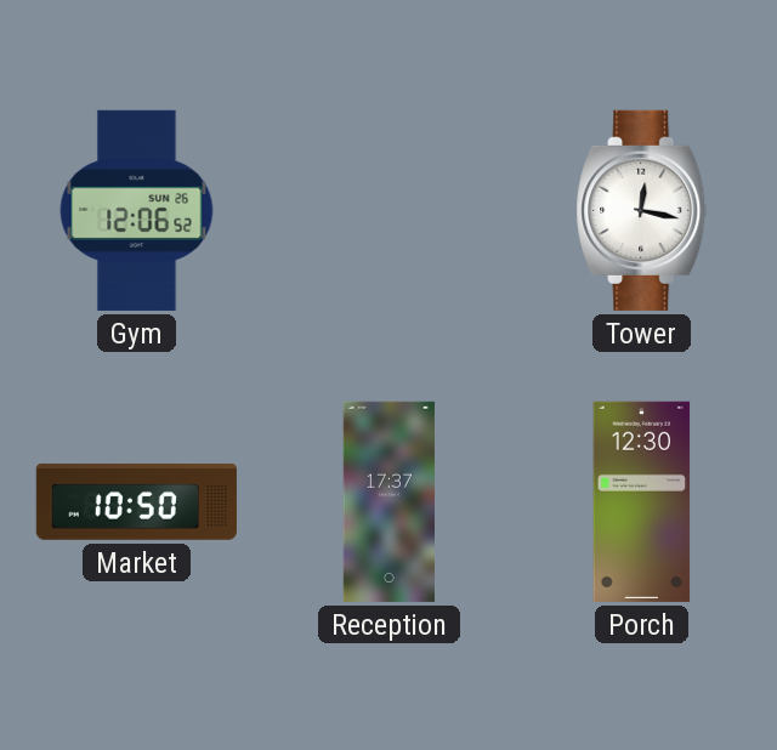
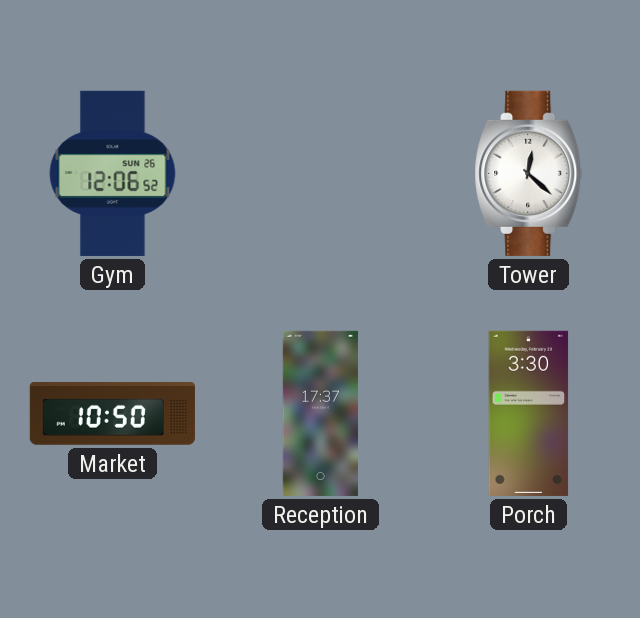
Tower: 12:17 -> 12:22 (529, 173)
Porch: 12:30 -> 3:30 (529, 413)
